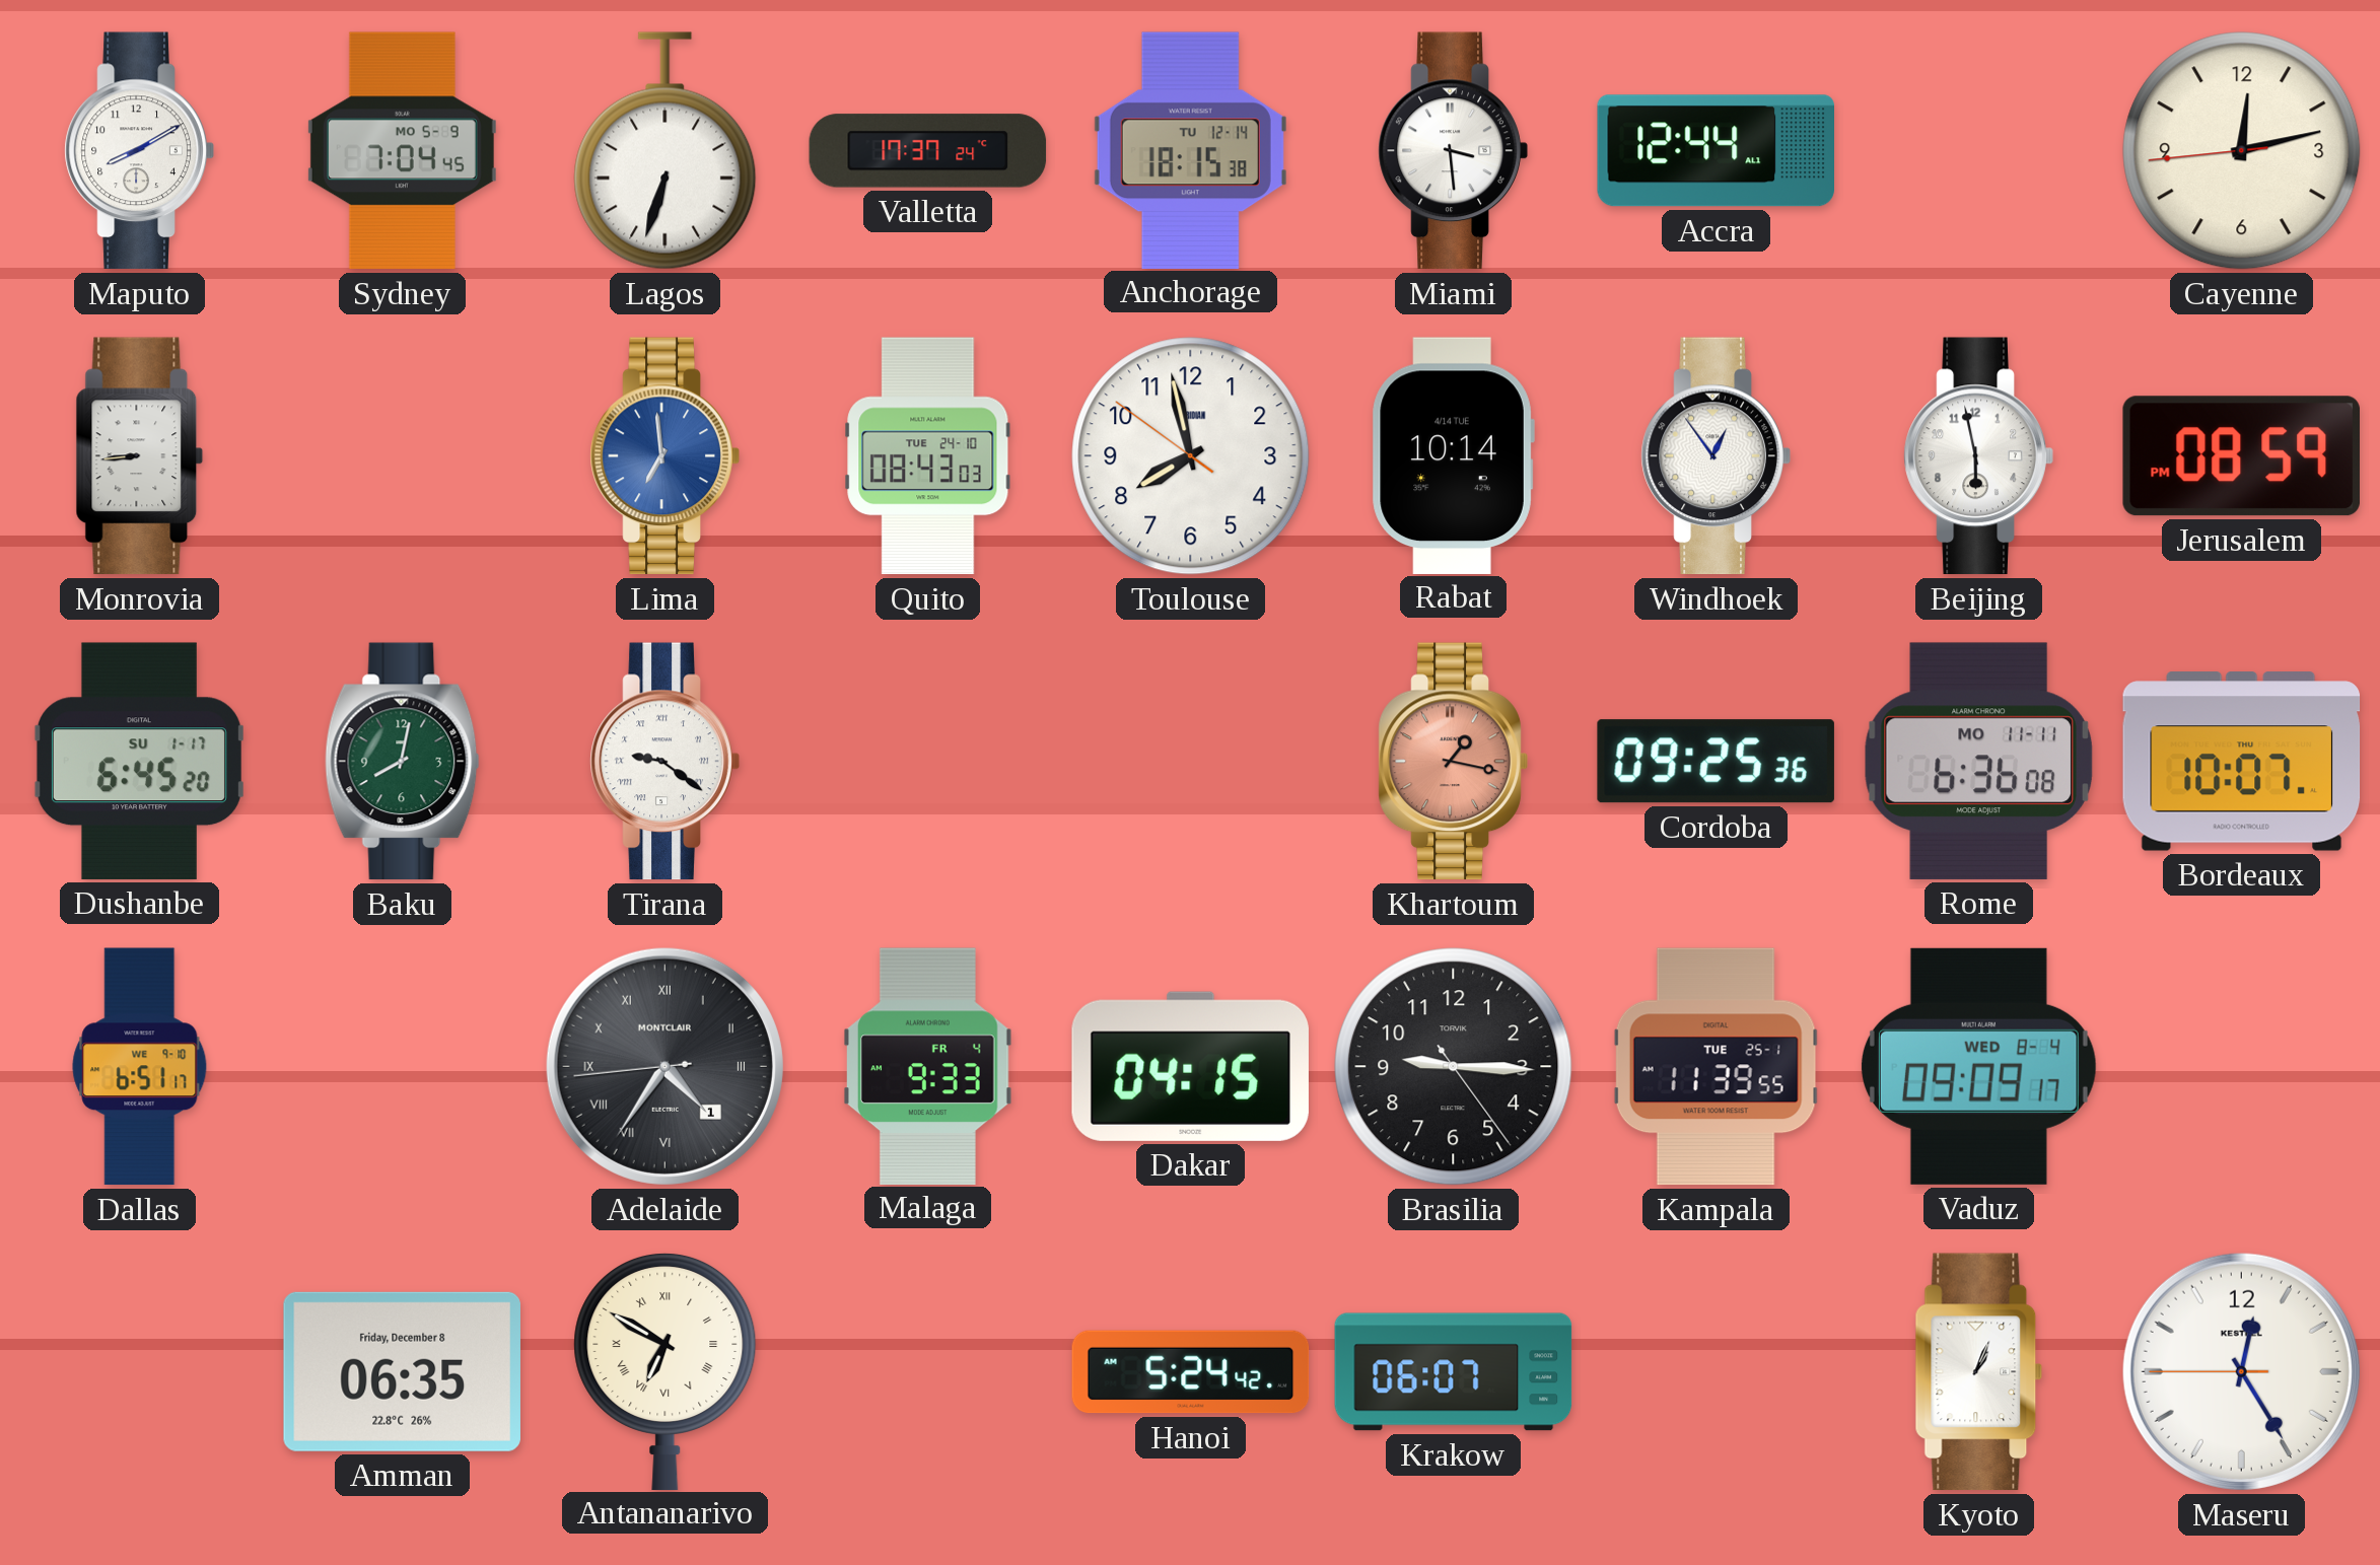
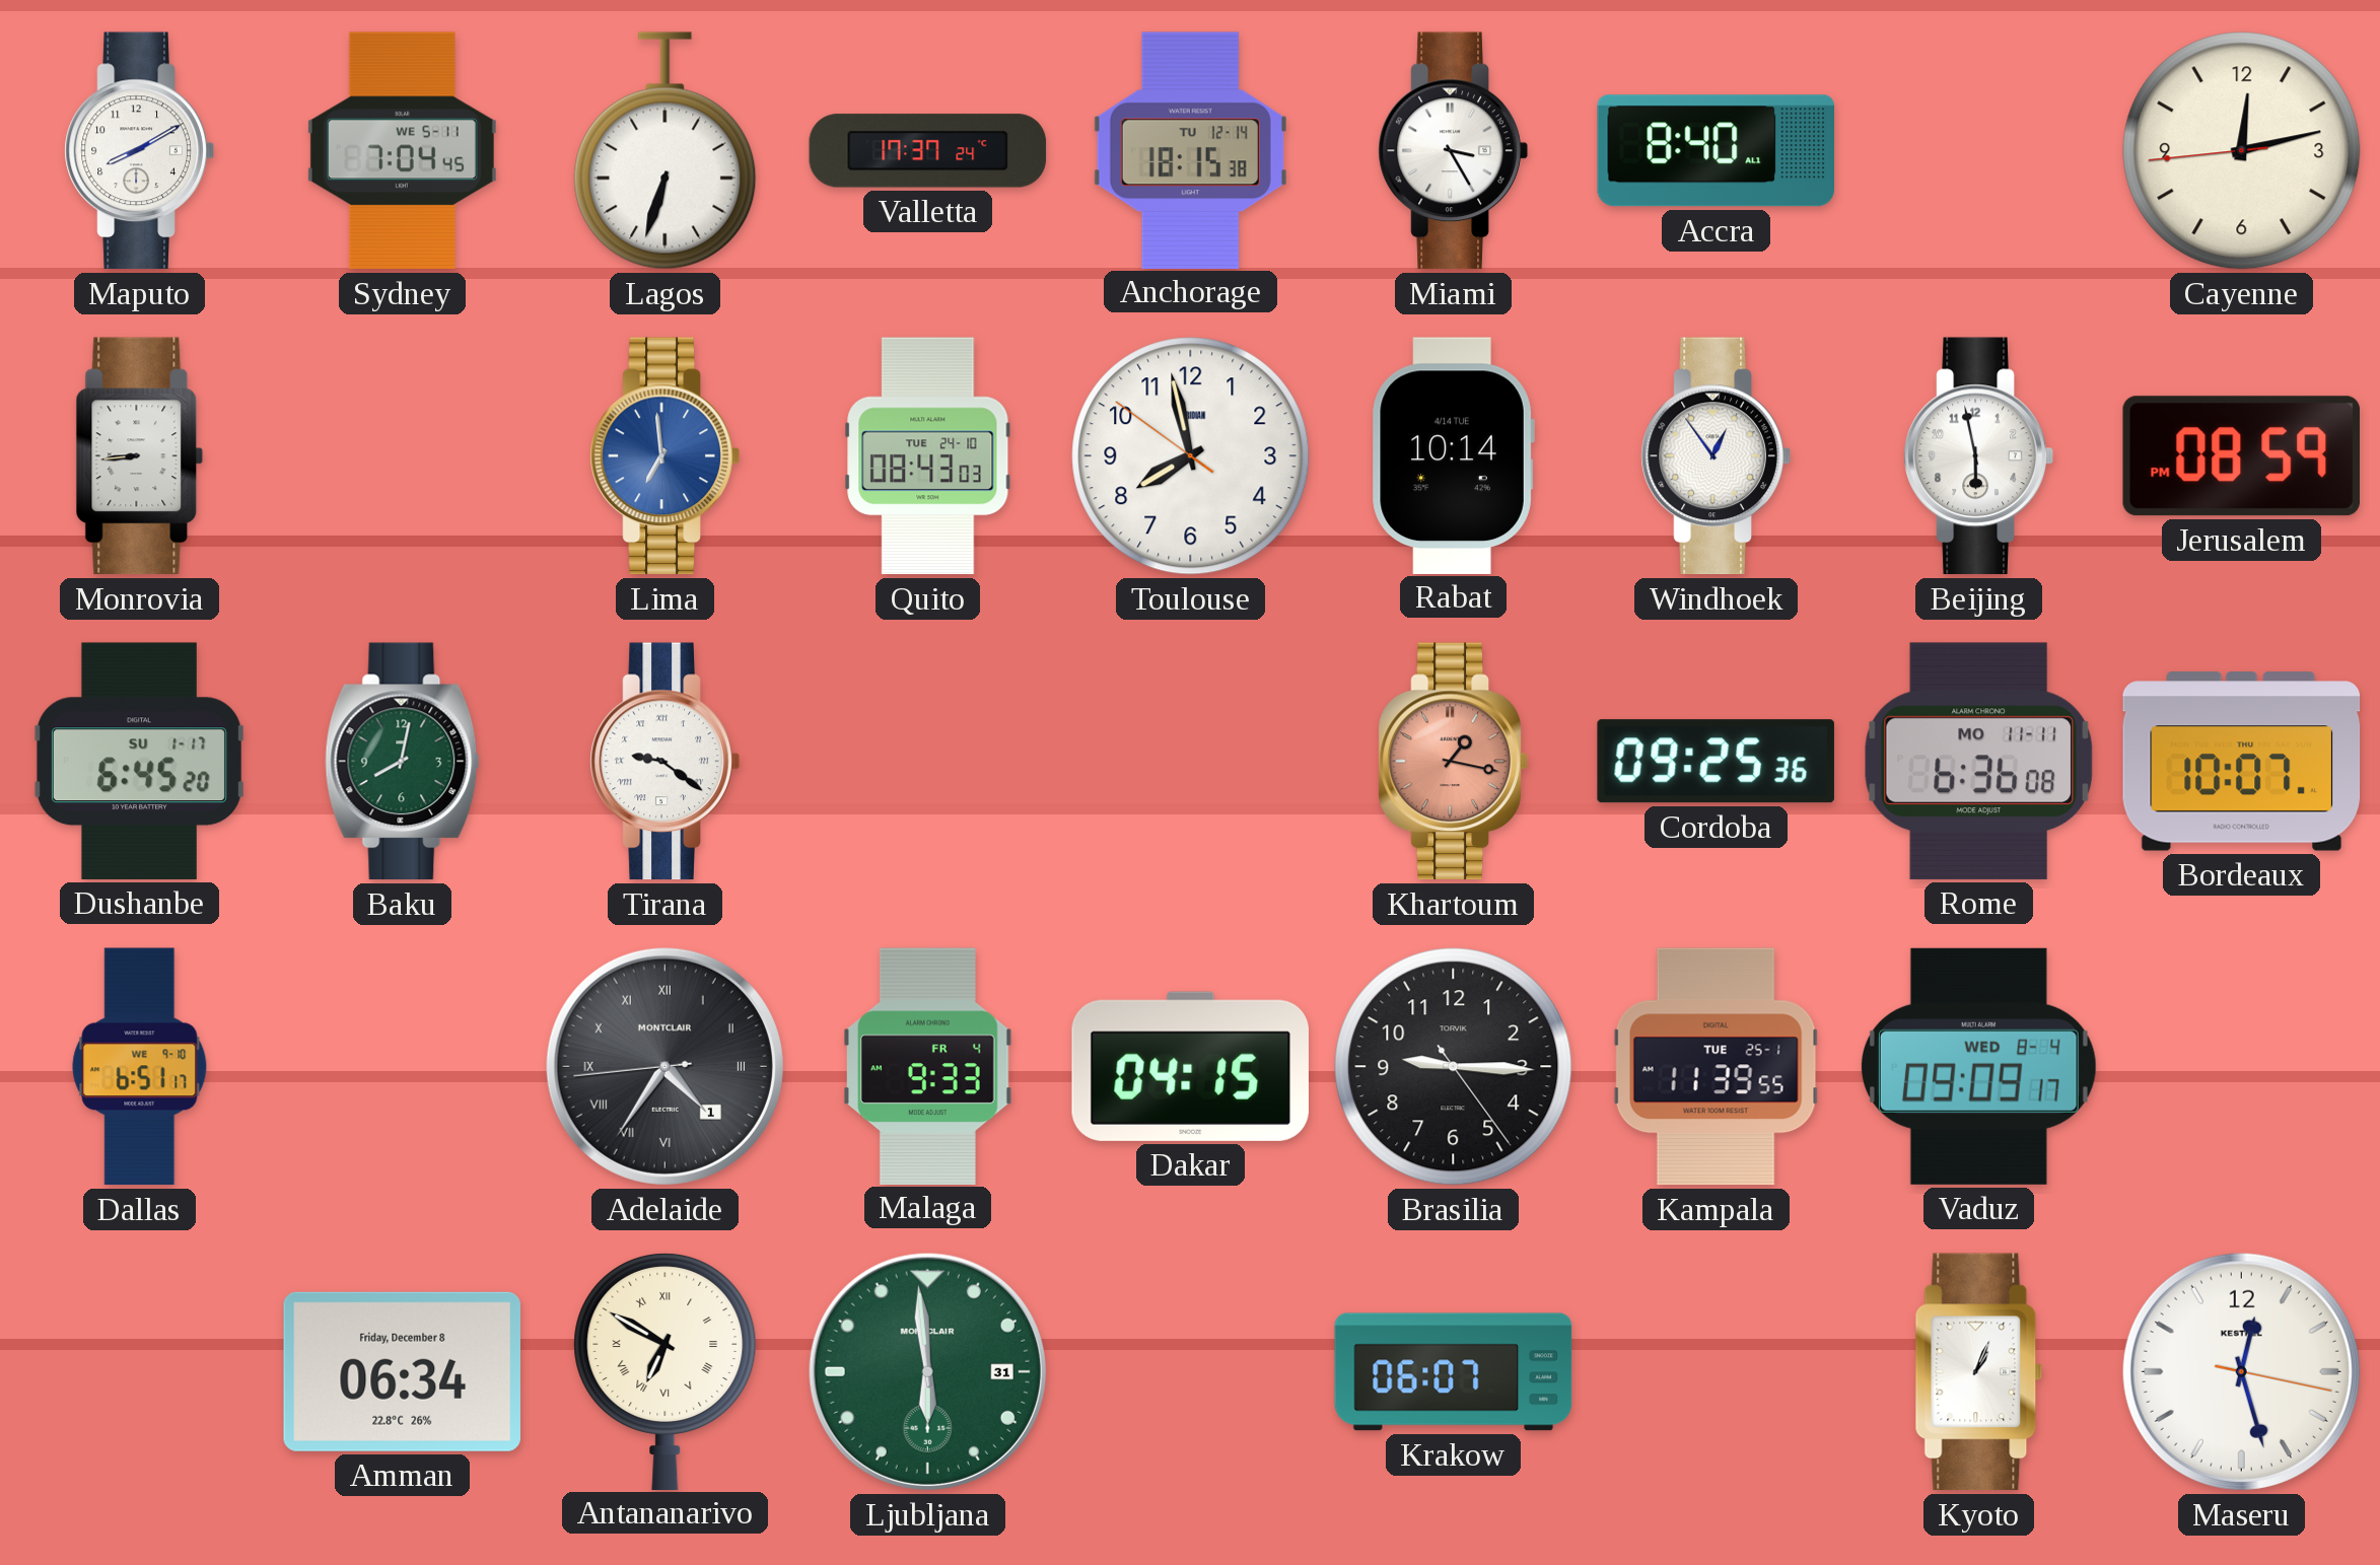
Sydney date: MO 5-9 -> WE 5-11 (402, 151)
Miami: 3:29 -> 3:25 (1453, 151)
Accra: 12:44 -> 8:40 (1716, 151)
Amman: 06:35 -> 06:34 (402, 1371)
Ljubljana: none -> 5:59 (927, 1371)
Hanoi: 5:24 -> none (1191, 1372)
Maseru: 12:24 -> 12:27 (2241, 1371)
